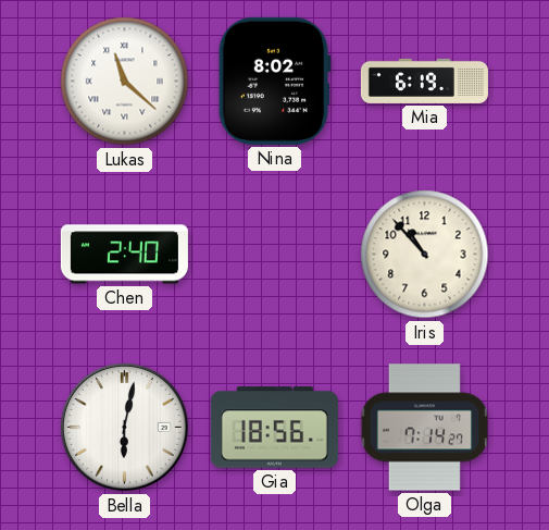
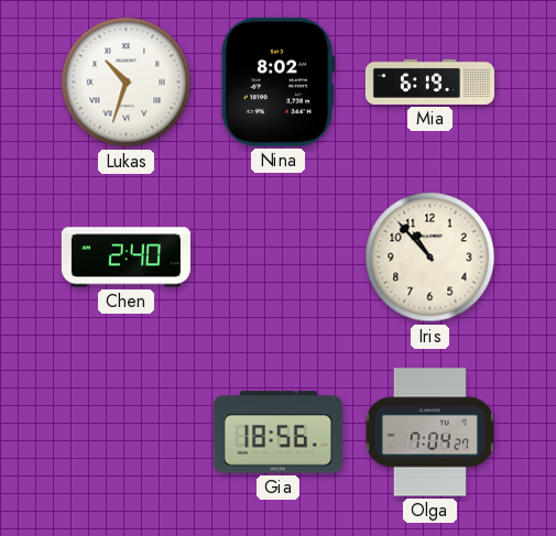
Lukas: 11:22 -> 10:33 (127, 83)
Bella: 6:02 -> none (124, 427)
Olga: 7:14 -> 7:04 (429, 433)
